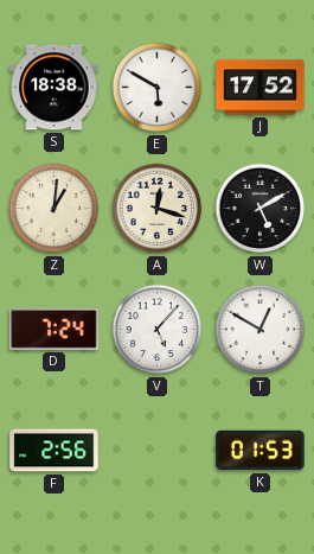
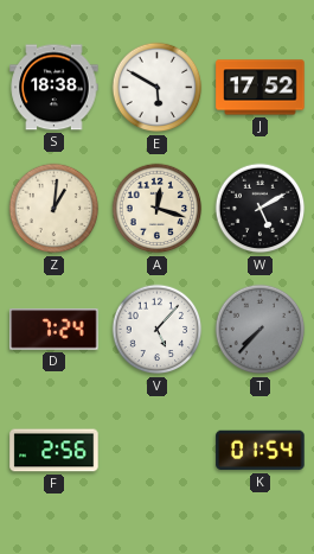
T: 12:50 -> 7:37 (261, 330)
T dial: white -> grey (261, 330)
K: 01:53 -> 01:54 (261, 451)
